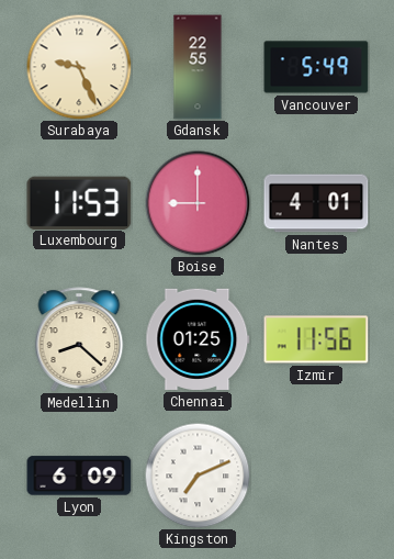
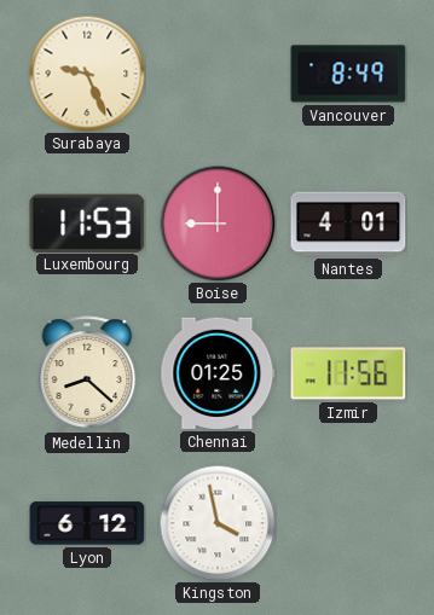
Gdansk: 22:55 -> none (198, 67)
Vancouver: 5:49 -> 8:49 (348, 74)
Lyon: 6:09 -> 6:12 (87, 523)
Kingston: 7:11 -> 3:58 (218, 523)
